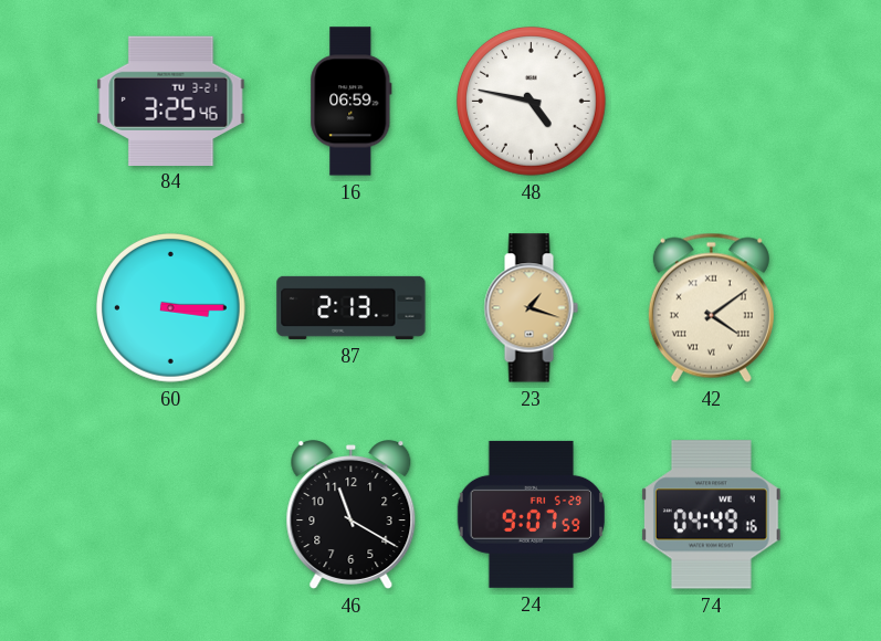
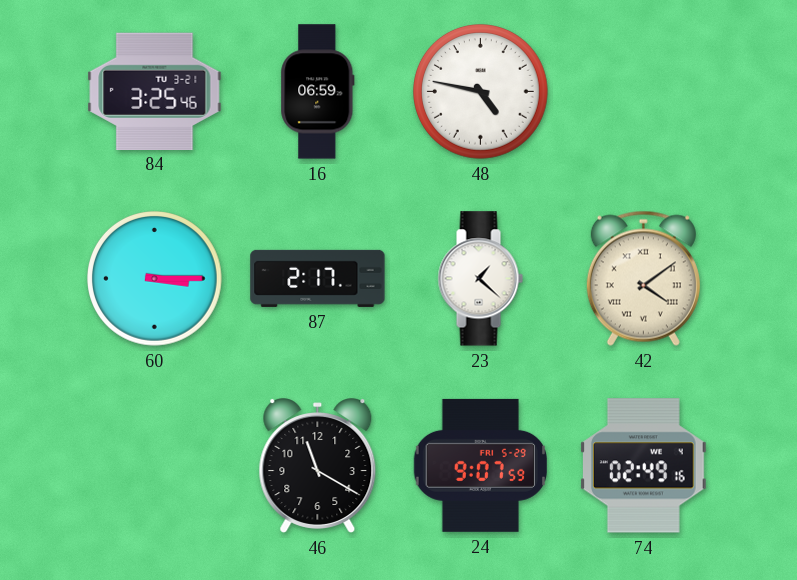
87: 2:13 -> 2:17 (318, 278)
23: 1:18 -> 1:22 (480, 279)
23 dial: champagne -> white (480, 279)
74: 04:49 -> 02:49 (643, 466)
